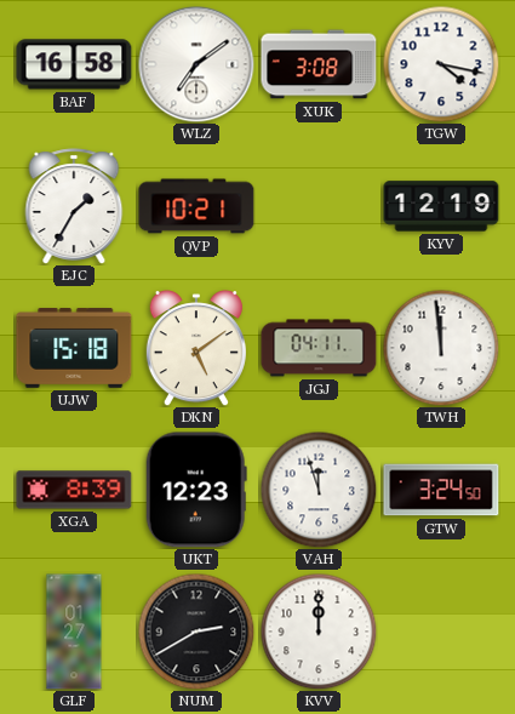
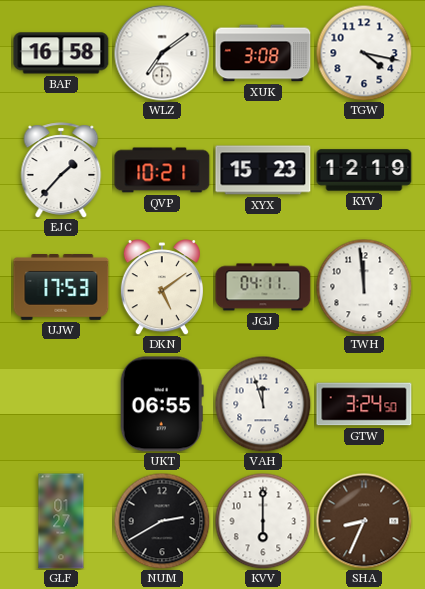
EJC: 1:35 -> 1:37 (61, 170)
XYX: none -> 15:23 (263, 170)
UJW: 15:18 -> 17:53 (61, 288)
XGA: 8:39 -> none (74, 490)
UKT: 12:23 -> 06:55 (162, 404)
KVV: 12:00 -> 6:00 (263, 521)
SHA: none -> 8:34 (364, 521)
